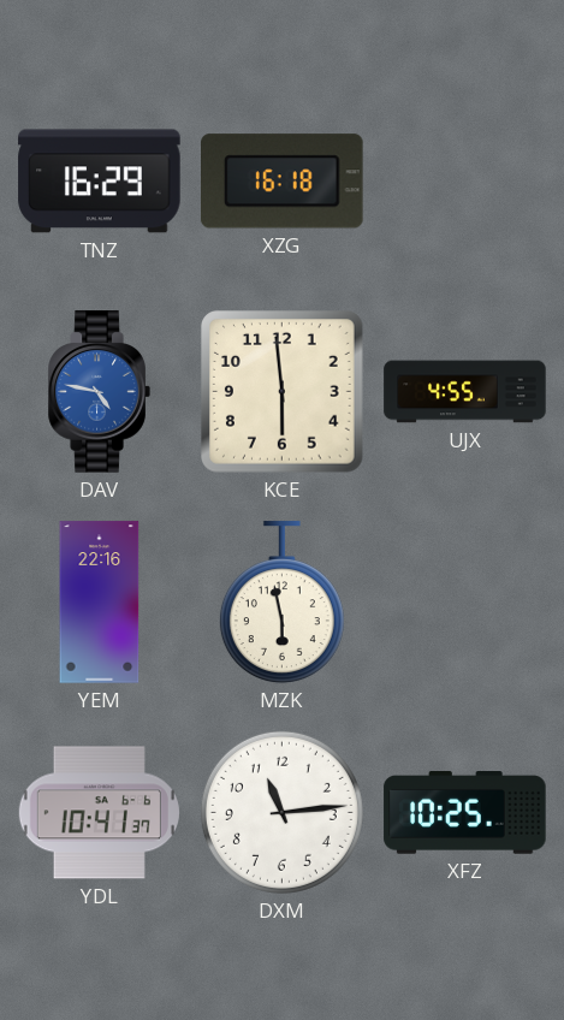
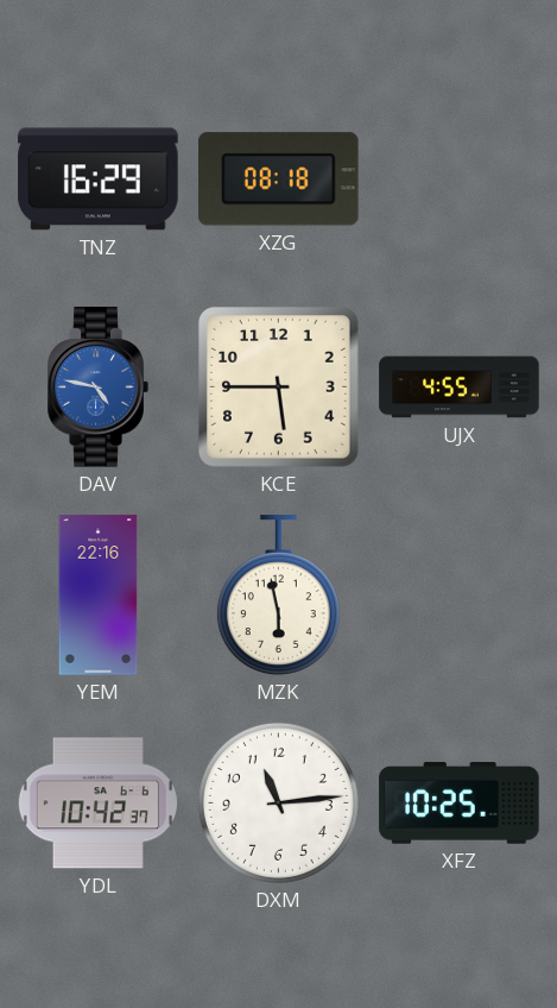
XZG: 16:18 -> 08:18 (279, 179)
KCE: 5:59 -> 5:45 (279, 388)
YDL: 10:41 -> 10:42 (97, 804)
